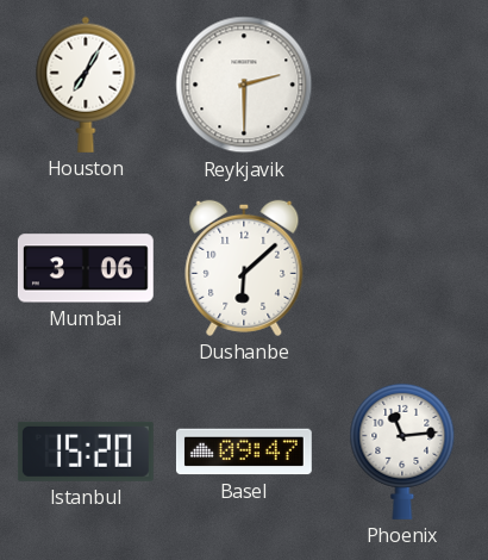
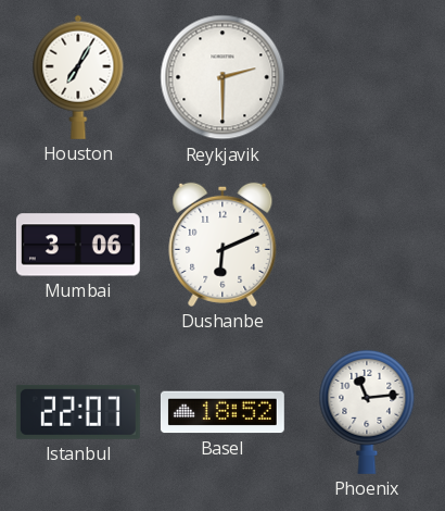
Dushanbe: 6:08 -> 6:11 (223, 245)
Istanbul: 15:20 -> 22:07 (78, 412)
Basel: 09:47 -> 18:52 (223, 412)
